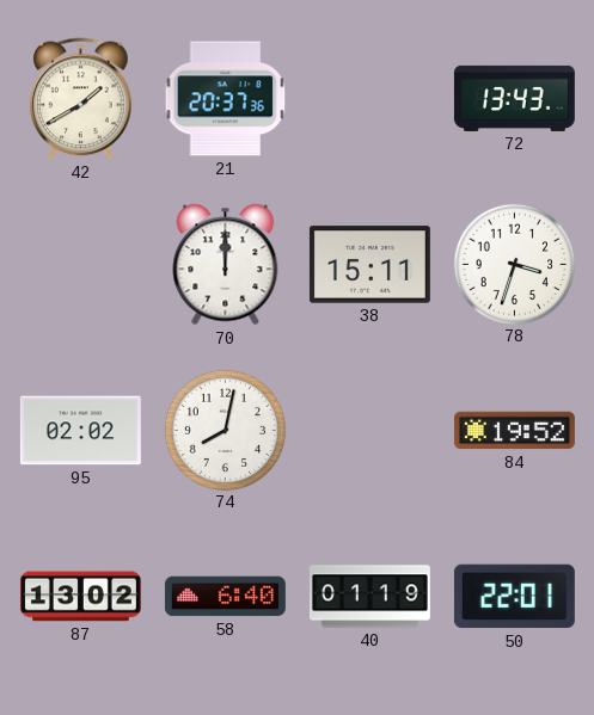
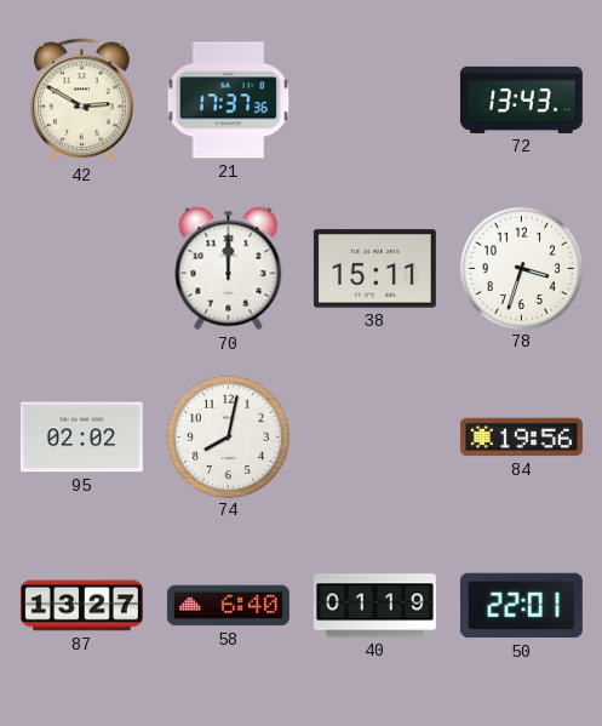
42: 1:40 -> 2:50 (82, 101)
21: 20:37 -> 17:37 (229, 101)
84: 19:52 -> 19:56 (521, 438)
87: 13:02 -> 13:27 (81, 606)
